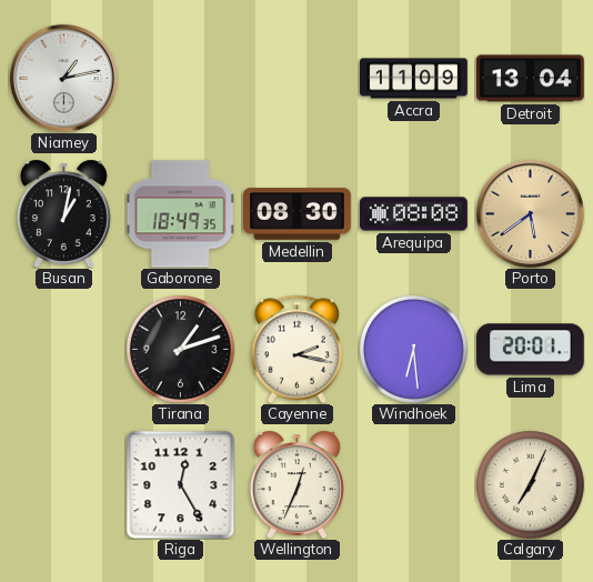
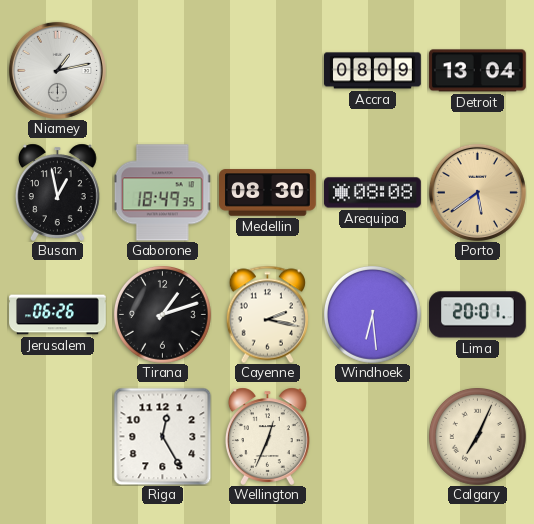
Accra: 11:09 -> 08:09 (373, 71)
Busan: 1:02 -> 12:58 (57, 192)
Jerusalem: none -> 06:26 (58, 315)
